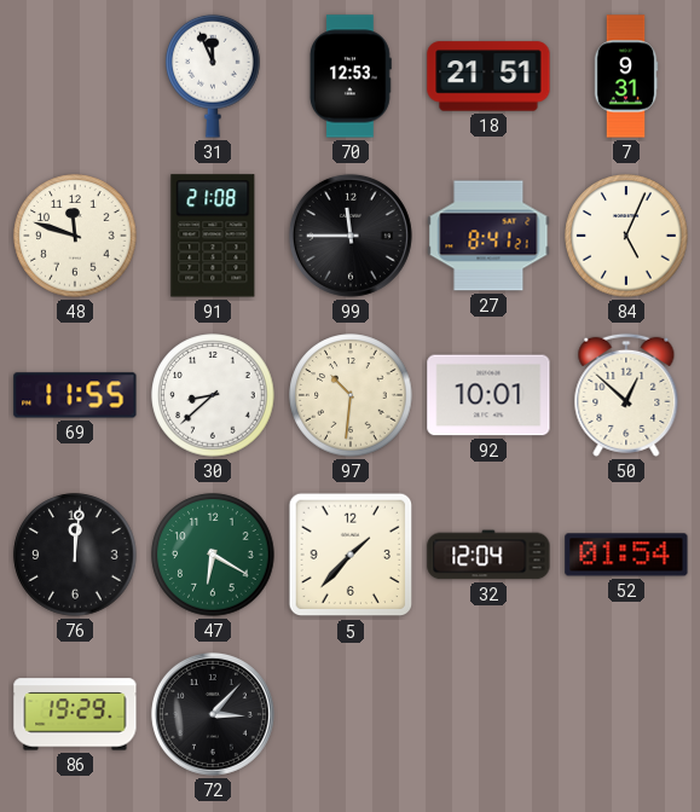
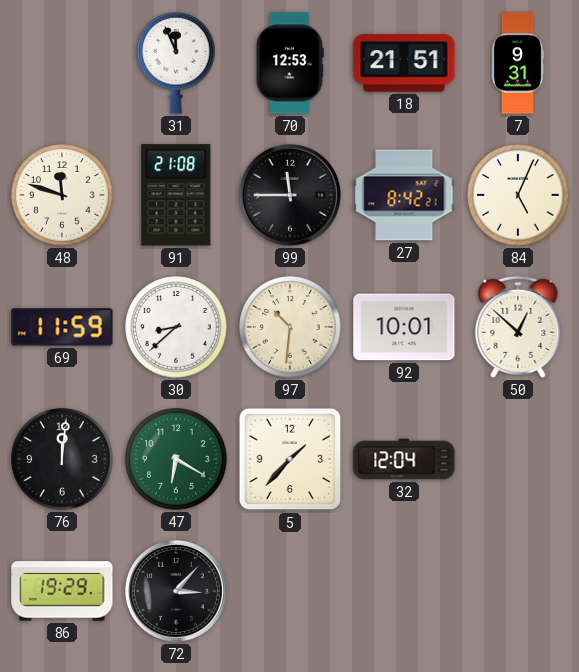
27: 8:41 -> 8:42 (404, 195)
69: 11:55 -> 11:59 (62, 327)
52: 01:54 -> none (626, 555)
